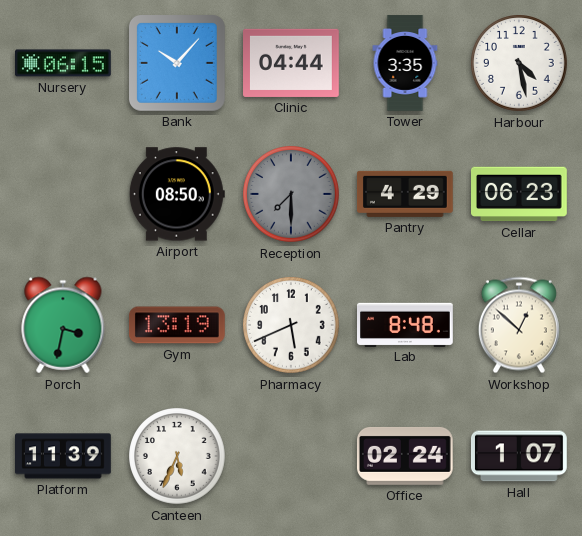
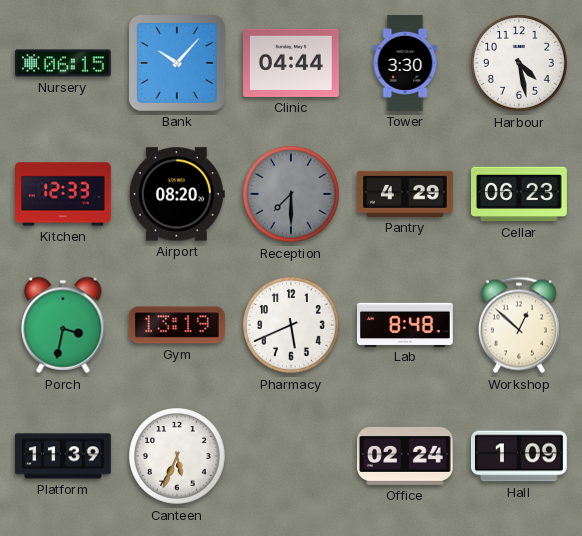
Tower: 3:35 -> 3:30 (405, 63)
Kitchen: none -> 12:33 (64, 194)
Airport: 08:50 -> 08:20 (177, 194)
Hall: 1:07 -> 1:09 (519, 456)
